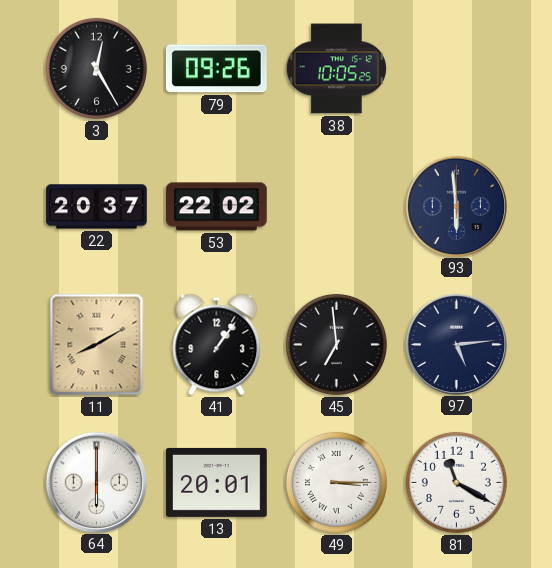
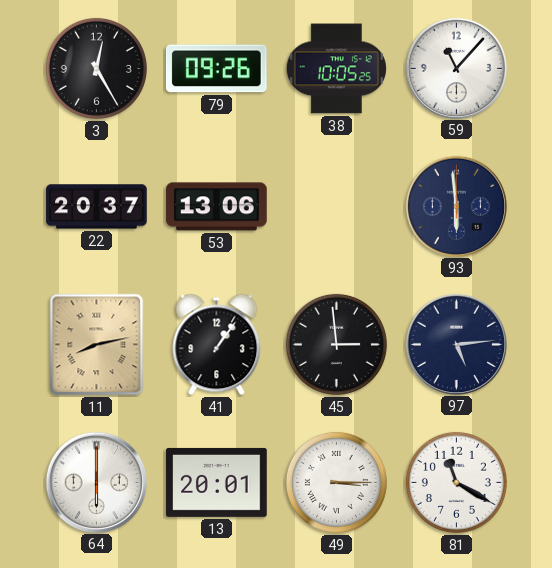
59: none -> 11:07 (456, 68)
53: 22:02 -> 13:06 (217, 207)
11: 8:10 -> 8:13 (97, 345)
45: 6:59 -> 2:59 (336, 344)
